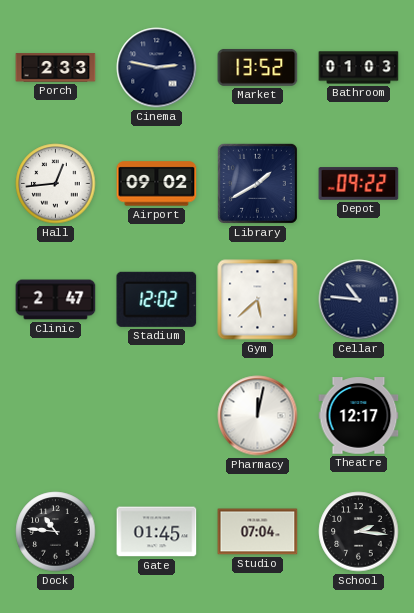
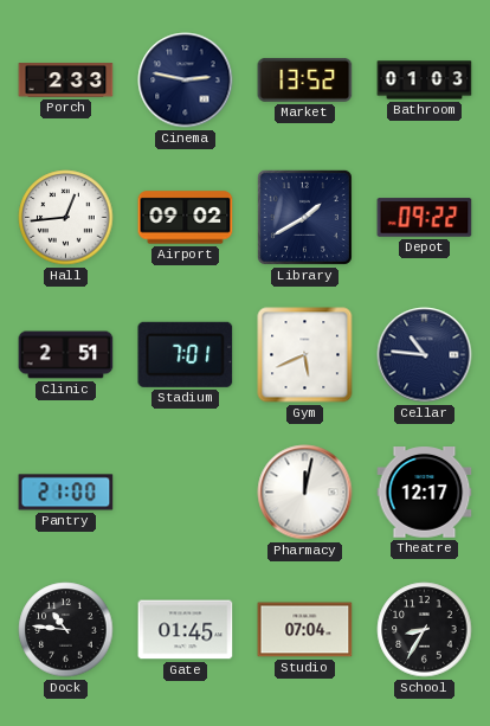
Clinic: 2:47 -> 2:51 (66, 355)
Stadium: 12:02 -> 7:01 (186, 354)
Gym: 5:38 -> 5:41 (305, 355)
Pantry: none -> 21:00 (66, 493)
School: 2:16 -> 8:35 (425, 630)
